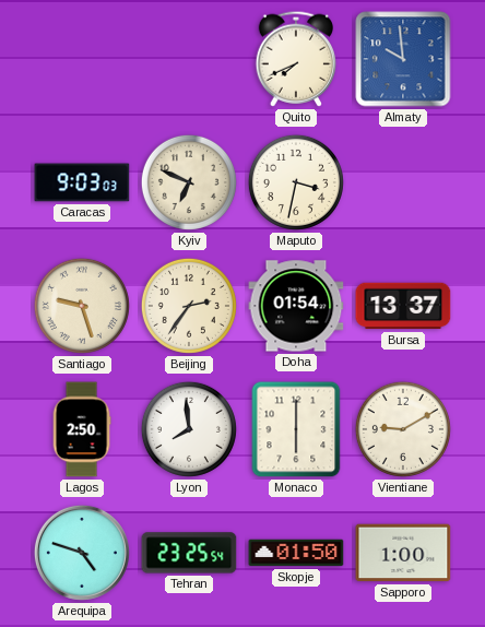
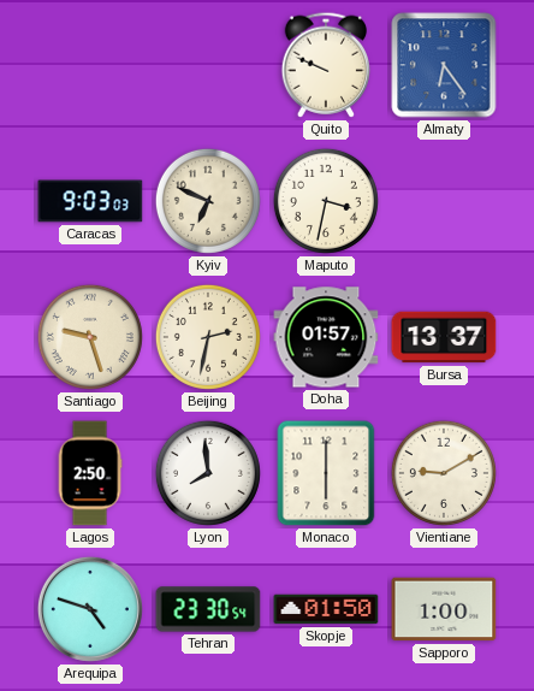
Quito: 7:41 -> 9:49 (326, 65)
Almaty: 9:59 -> 6:24 (444, 65)
Beijing: 2:36 -> 2:32 (208, 337)
Doha: 01:54 -> 01:57 (326, 337)
Tehran: 23:25 -> 23:30 (208, 609)
